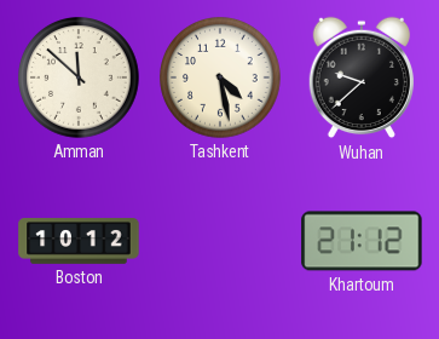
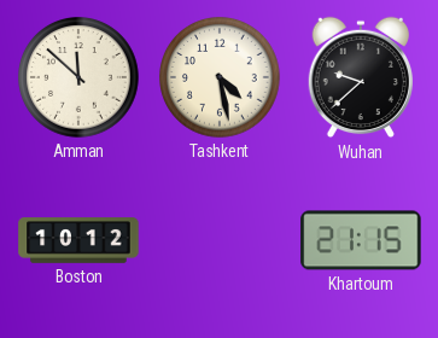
Khartoum: 21:12 -> 21:15 (361, 240)
